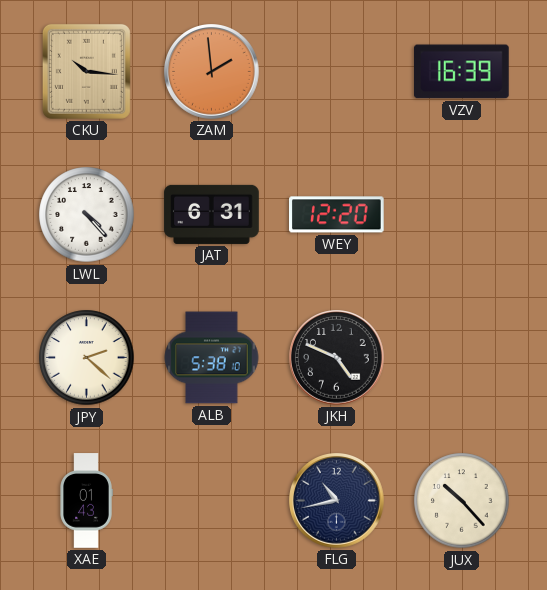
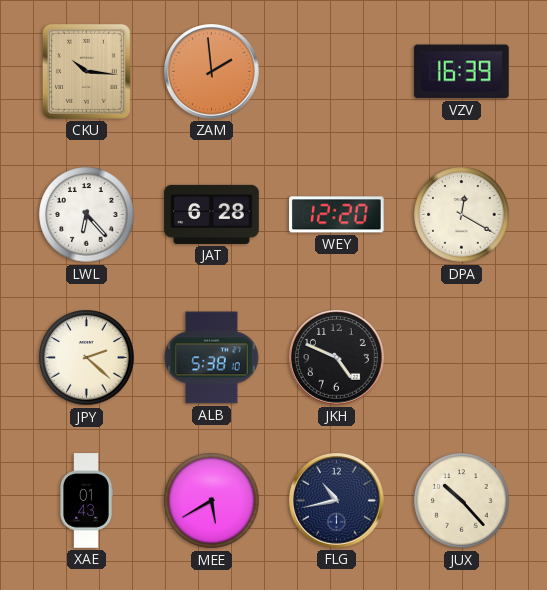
LWL: 4:23 -> 6:23 (87, 215)
JAT: 6:31 -> 6:28 (212, 214)
DPA: none -> 12:20 (462, 215)
MEE: none -> 5:40 (212, 501)
